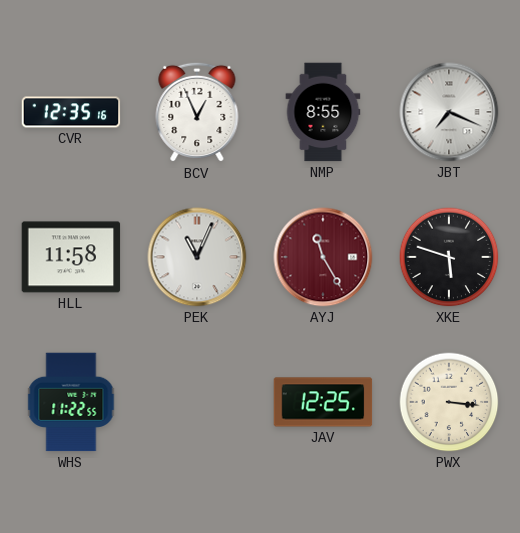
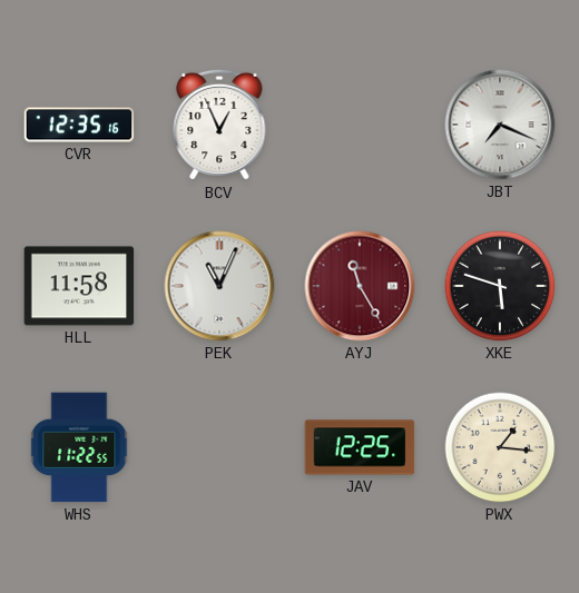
NMP: 8:55 -> none (323, 112)
PWX: 3:16 -> 1:16 (500, 447)
